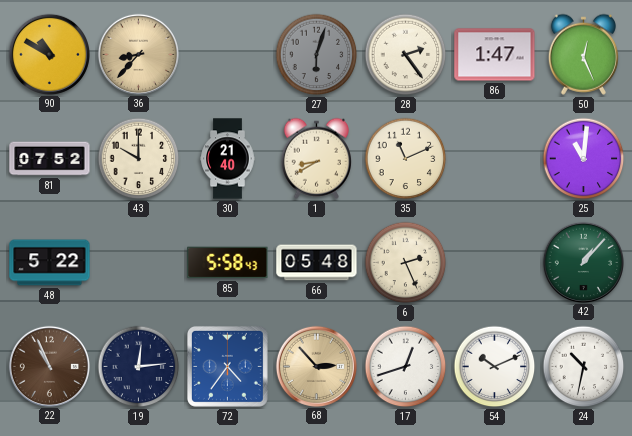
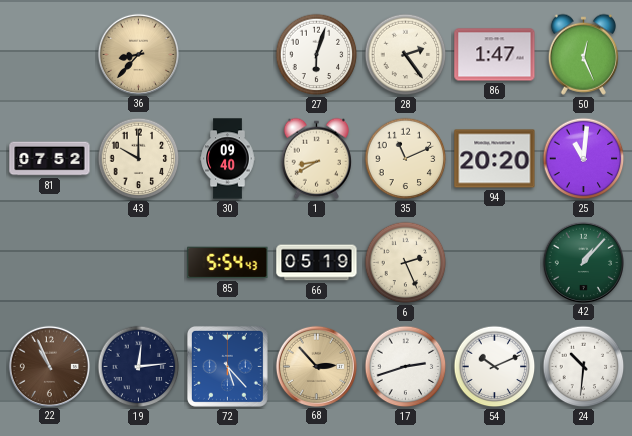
90: 10:50 -> none (49, 54)
27 dial: grey -> white (317, 55)
30: 21:40 -> 09:40 (228, 159)
94: none -> 20:20 (495, 159)
48: 5:22 -> none (50, 263)
85: 5:58 -> 5:54 (228, 263)
66: 05:48 -> 05:19 (317, 263)
72: 4:36 -> 5:23 (227, 366)
17: 12:42 -> 2:42 (406, 367)
24: 10:32 -> 10:31 (584, 367)
